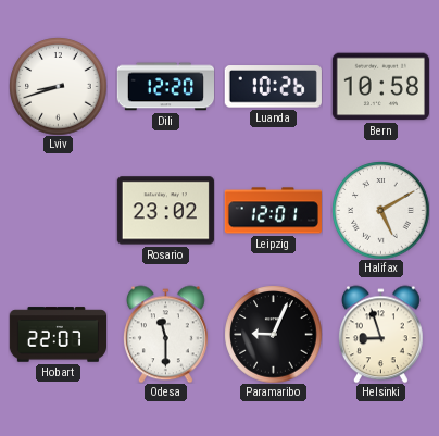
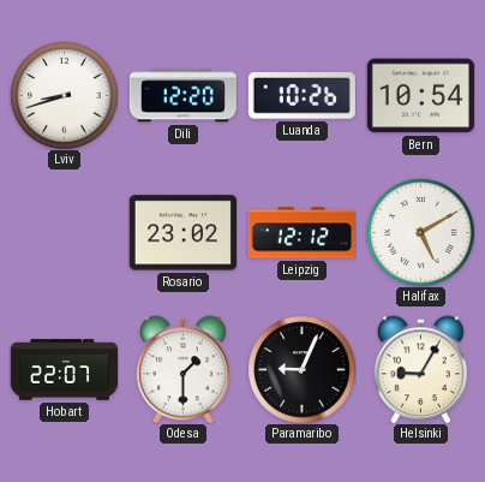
Bern: 10:58 -> 10:54 (420, 96)
Leipzig: 12:01 -> 12:12 (301, 233)
Odesa: 11:30 -> 1:30 (182, 369)
Helsinki: 8:57 -> 9:05 (420, 369)
